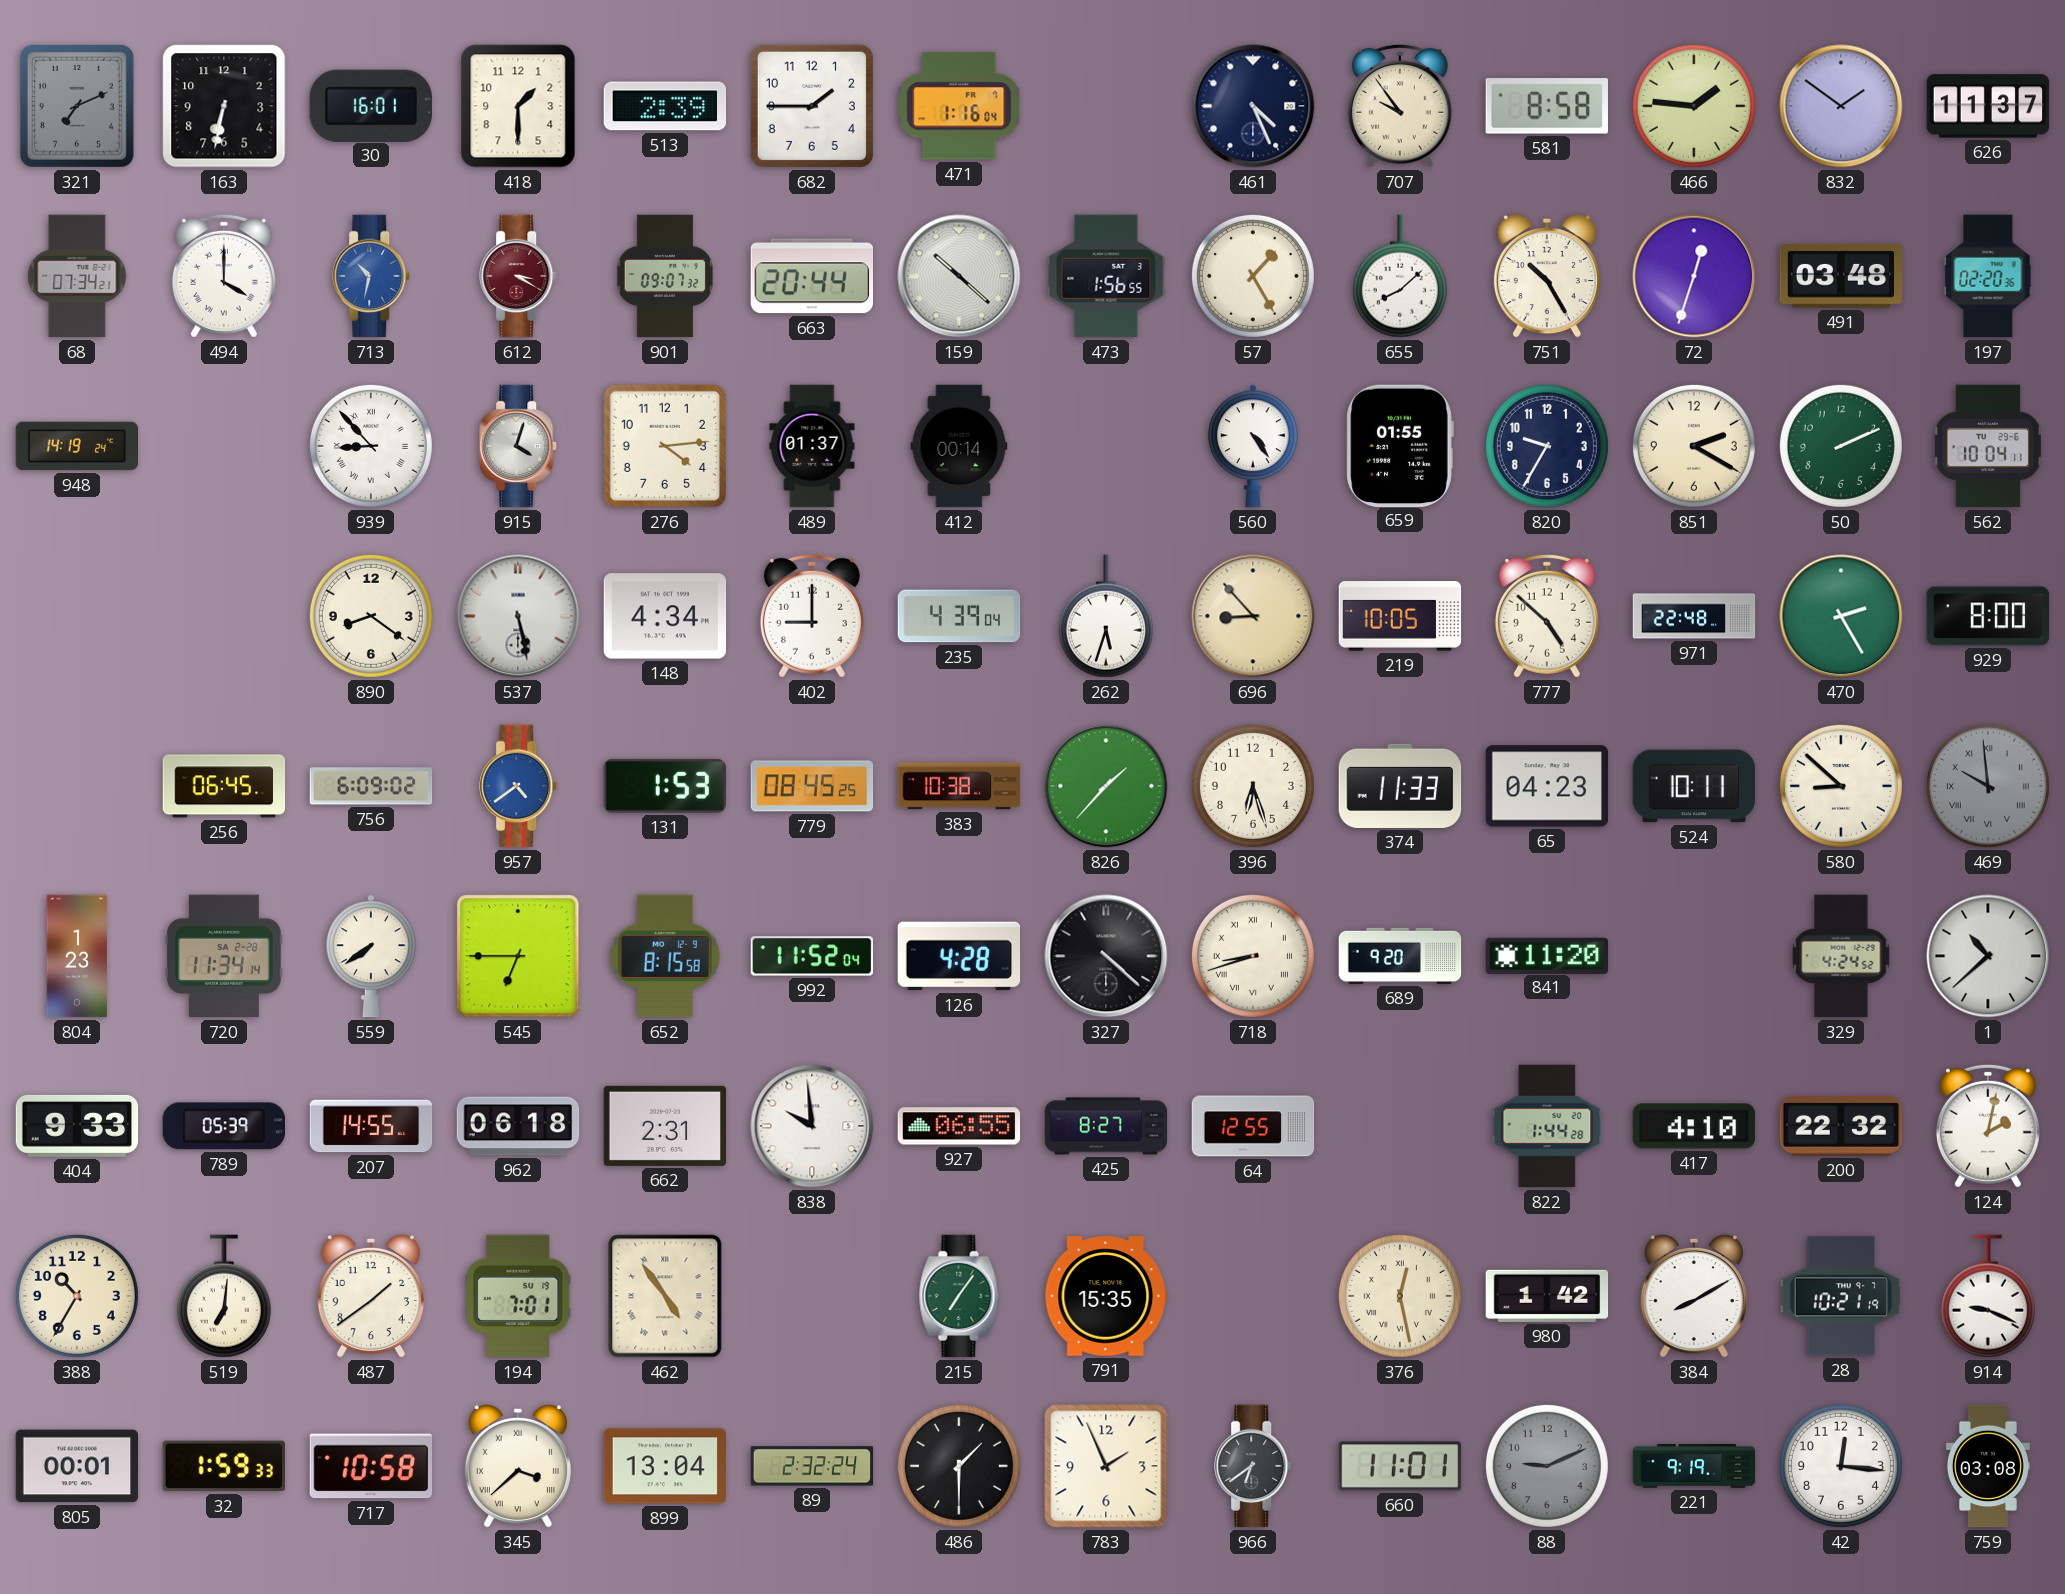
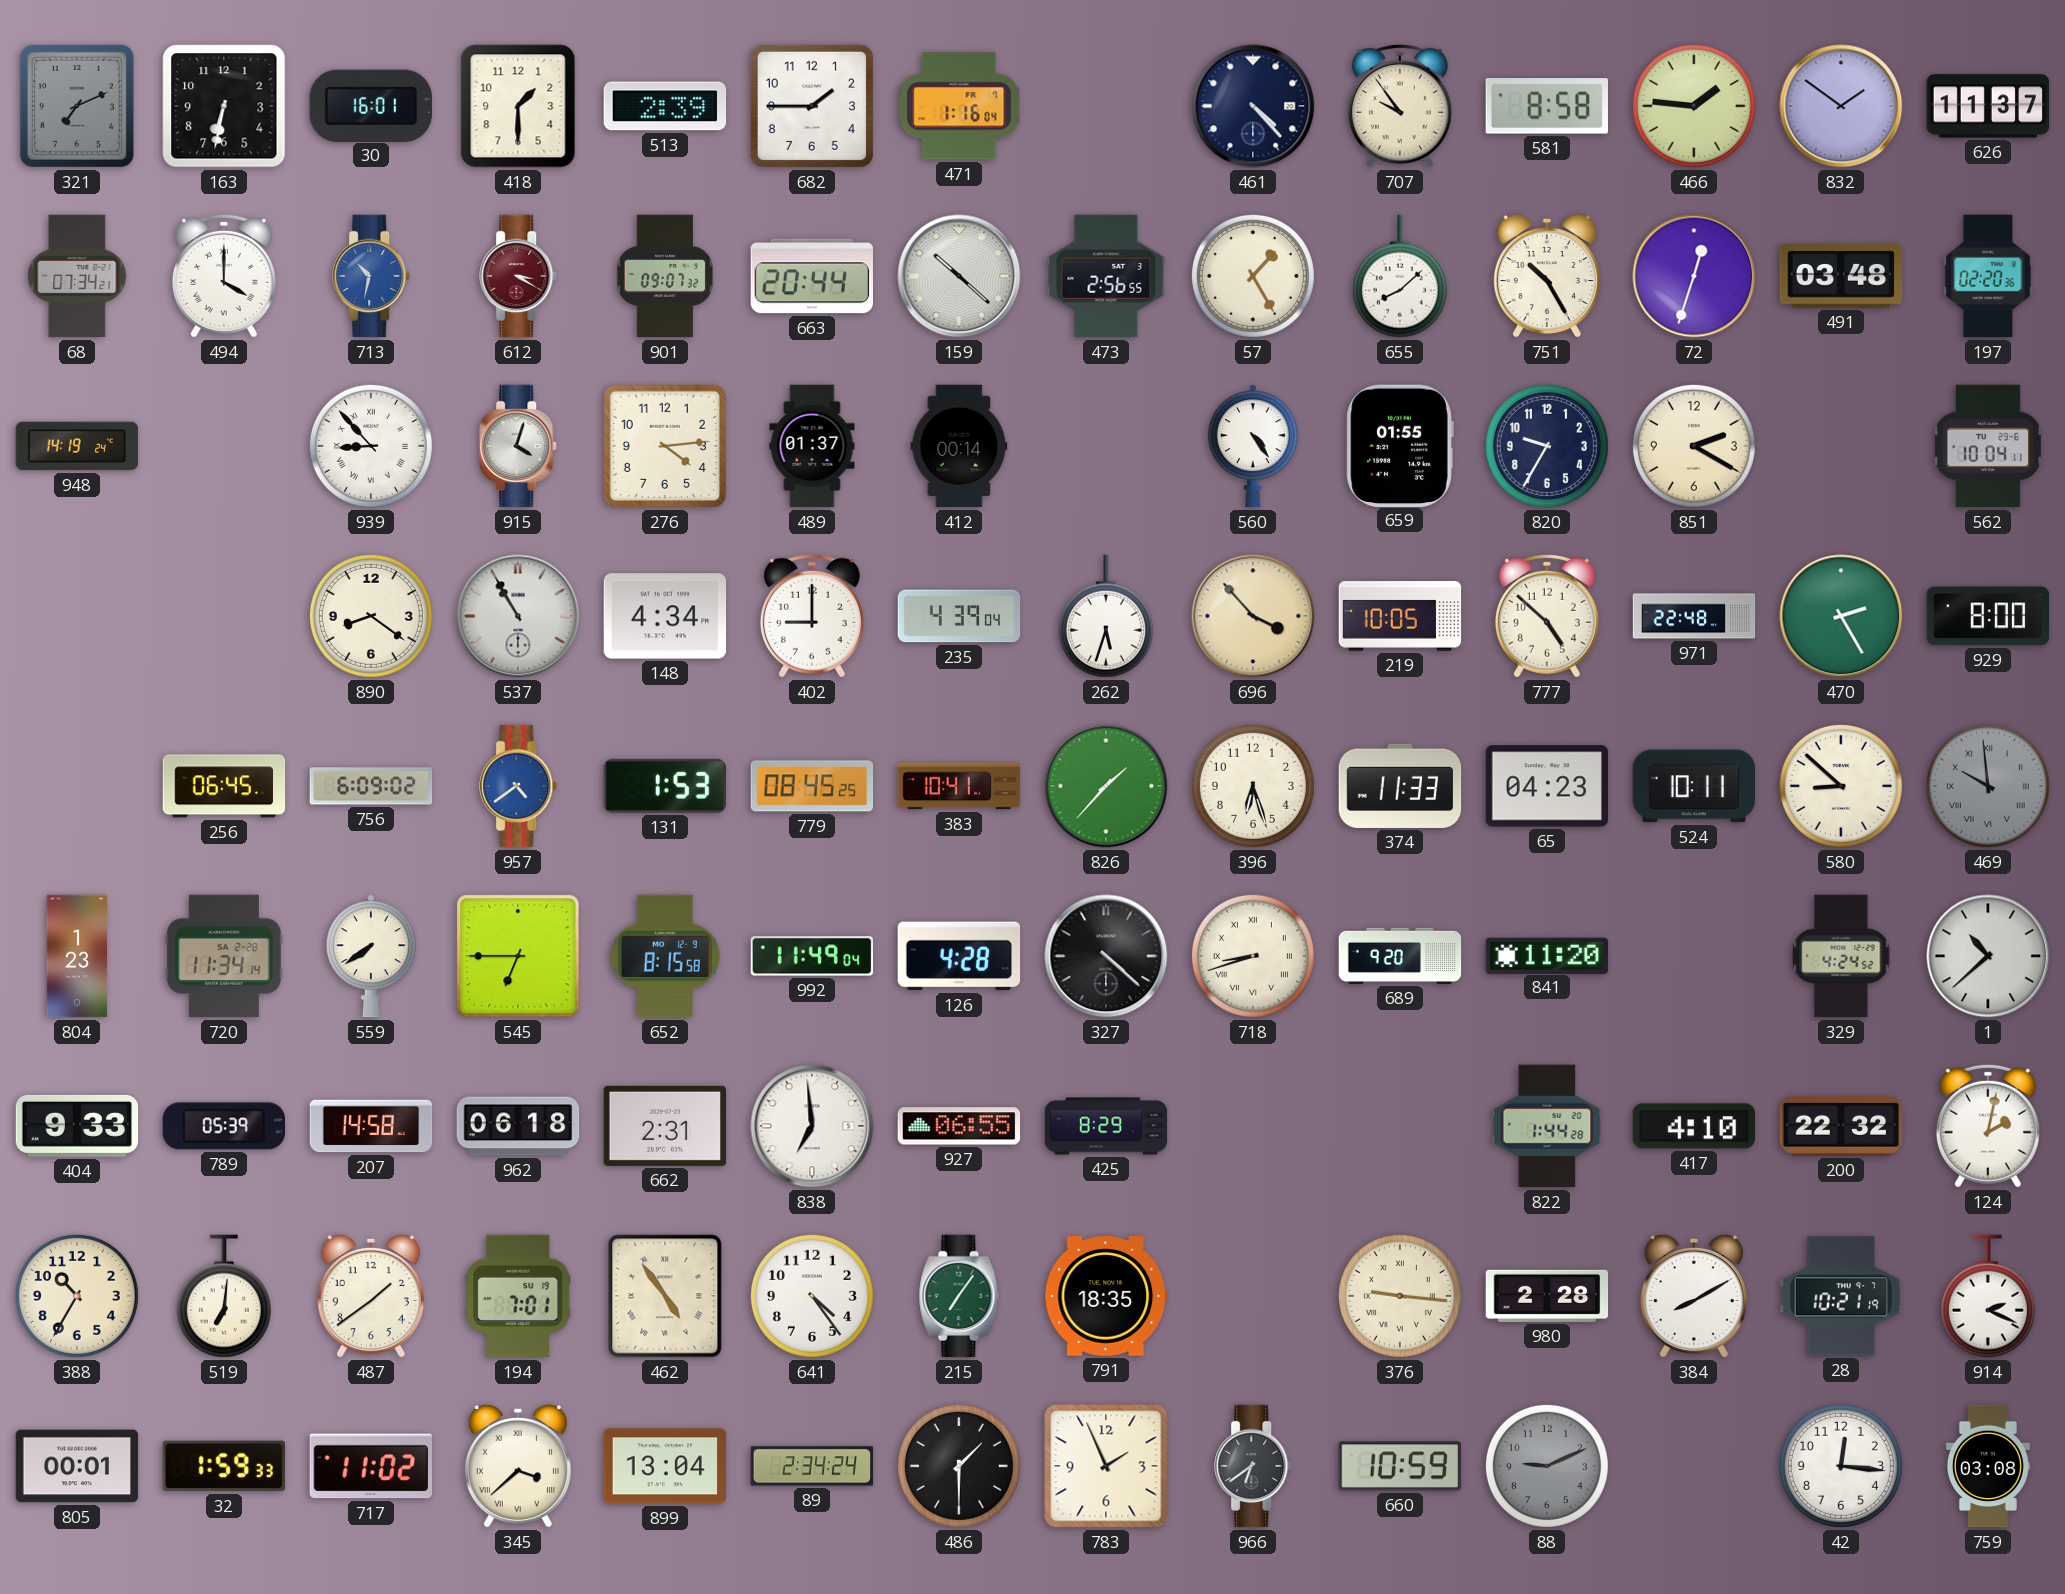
461: 4:26 -> 4:23 (1253, 106)
473: 1:56 -> 2:56 (1106, 276)
50: 2:11 -> none (1841, 446)
537: 5:28 -> 10:55 (518, 616)
696: 8:53 -> 3:53 (1253, 616)
383: 10:38 -> 10:41 (959, 786)
992: 11:52 -> 11:49 (812, 956)
207: 14:55 -> 14:58 (371, 1126)
838: 9:59 -> 6:59 (812, 1126)
425: 8:27 -> 8:29 (1106, 1126)
64: 12:55 -> none (1253, 1126)
641: none -> 4:24 (812, 1296)
791: 15:35 -> 18:35 (1106, 1296)
376: 12:28 -> 9:16 (1400, 1296)
980: 1:42 -> 2:28 (1547, 1296)
914: 9:19 -> 2:19 (1988, 1296)
717: 10:58 -> 11:02 (370, 1466)
89: 2:32 -> 2:34 (812, 1466)
660: 11:01 -> 10:59 (1400, 1466)
221: 9:19 -> none (1694, 1466)
